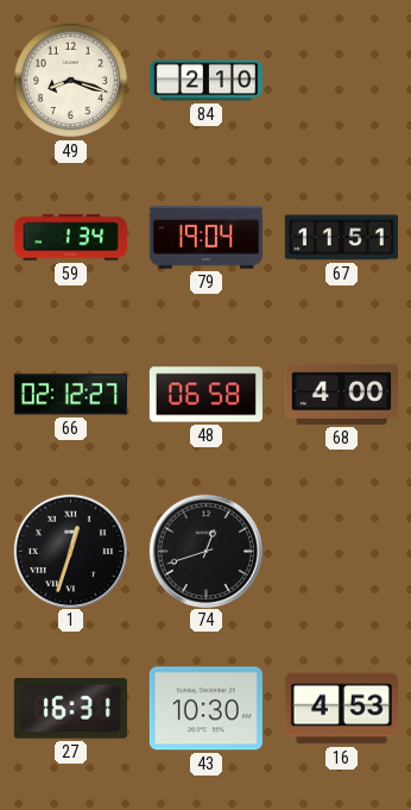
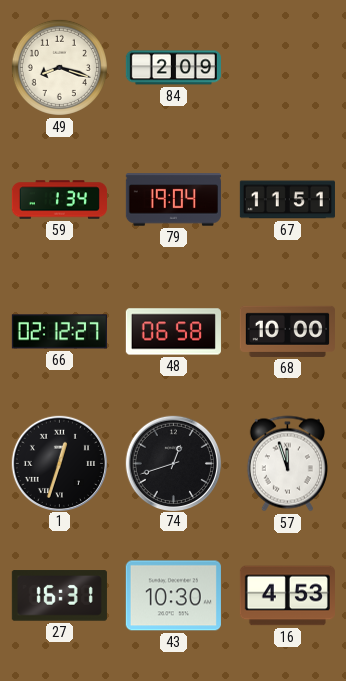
84: 2:10 -> 2:09 (173, 68)
68: 4:00 -> 10:00 (287, 331)
57: none -> 11:57 (287, 464)
